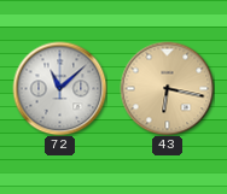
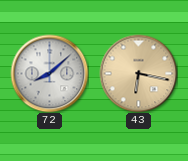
72: 11:08 -> 8:08 (49, 73)
